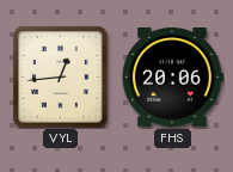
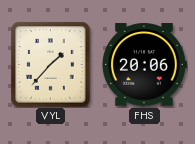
VYL: 12:44 -> 1:37 (51, 64)
